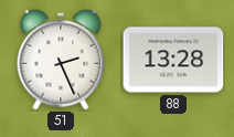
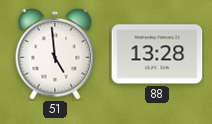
51: 2:26 -> 4:59 (55, 54)
